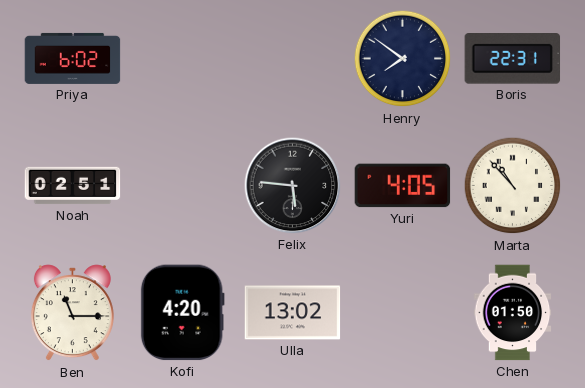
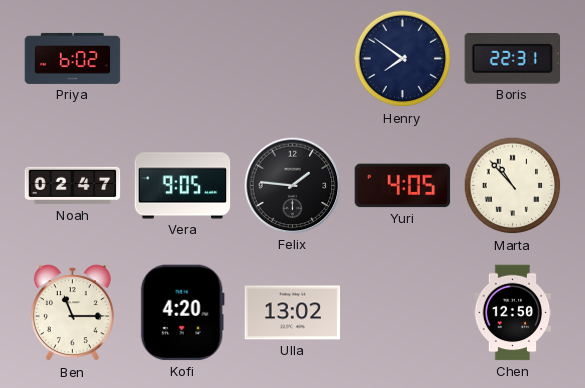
Noah: 02:51 -> 02:47 (73, 186)
Vera: none -> 9:05 (183, 186)
Felix: 5:46 -> 1:46 (293, 186)
Chen: 01:50 -> 12:50 (513, 313)
